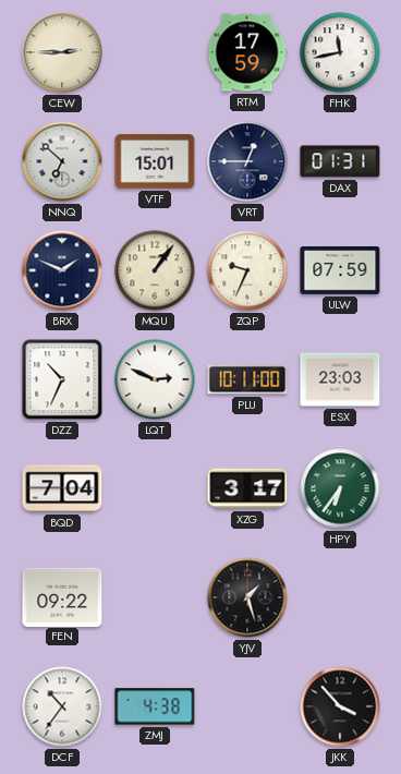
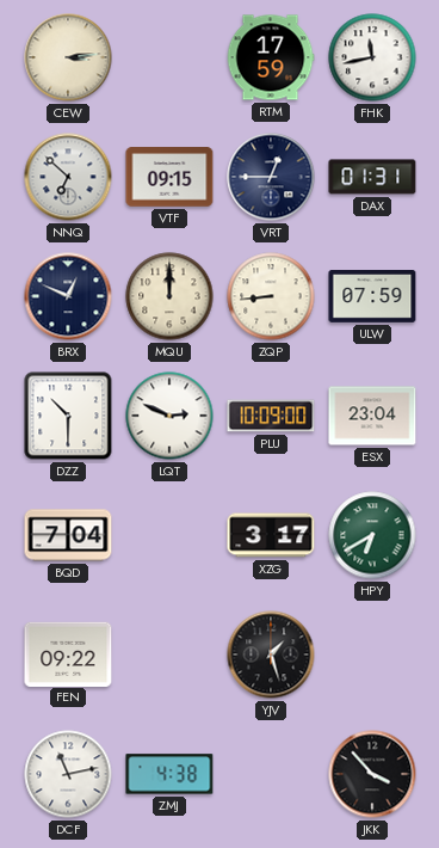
CEW: 2:45 -> 3:14 (68, 57)
VTF: 15:01 -> 09:15 (169, 177)
BRX: 1:49 -> 12:49 (68, 296)
MQU: 1:06 -> 12:00 (169, 296)
ZQP: 9:34 -> 8:44 (271, 296)
DZZ: 10:34 -> 10:30 (68, 416)
PLU: 10:11 -> 10:09 (271, 416)
ESX: 23:03 -> 23:04 (372, 416)
HPY: 6:36 -> 6:40 (372, 535)
DCF: 10:36 -> 11:13 (68, 774)
